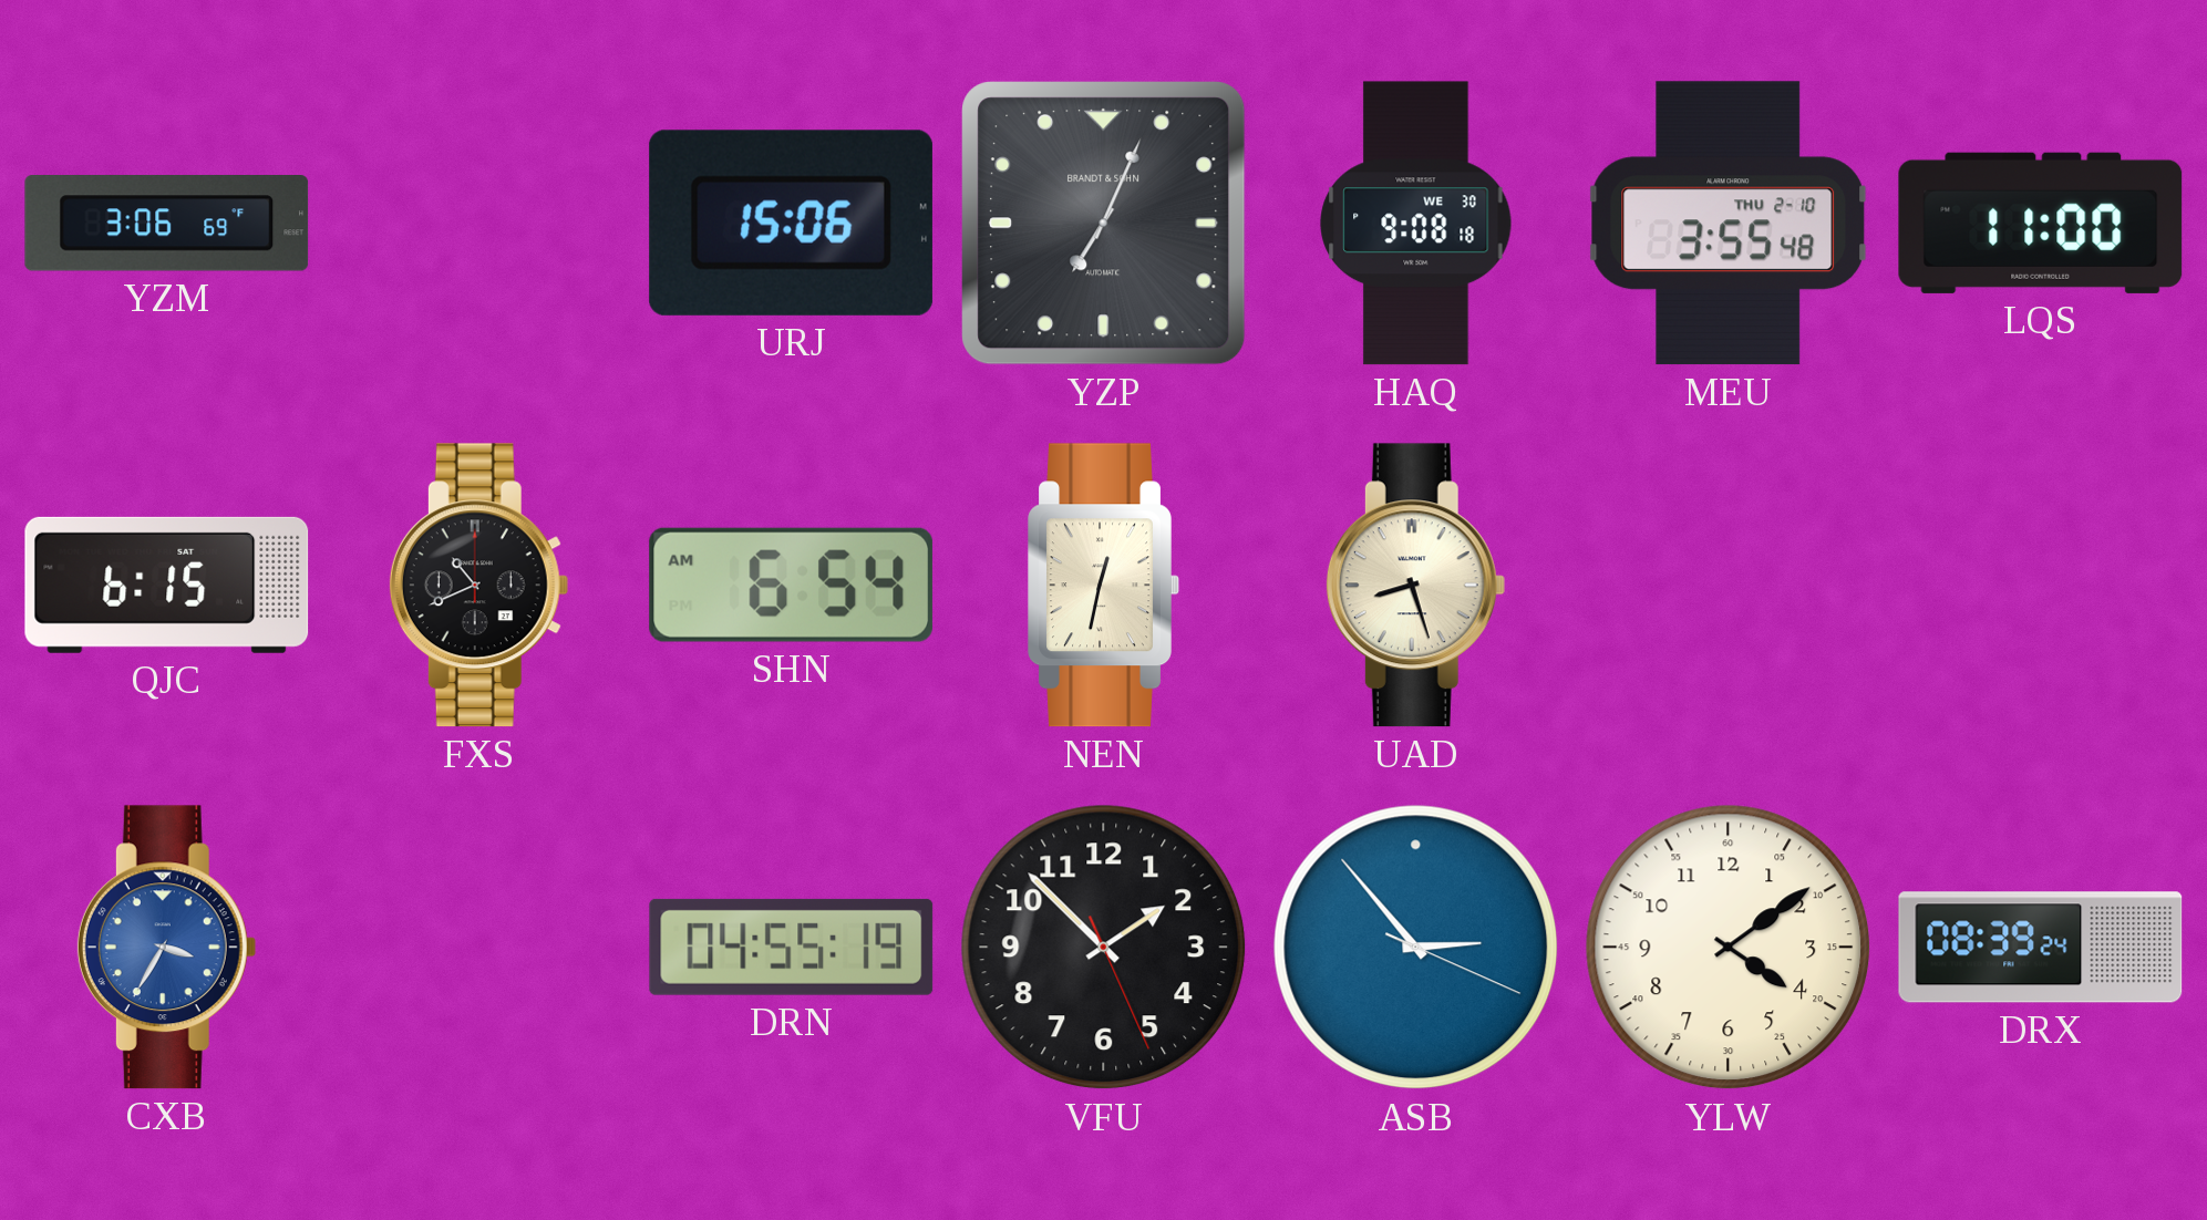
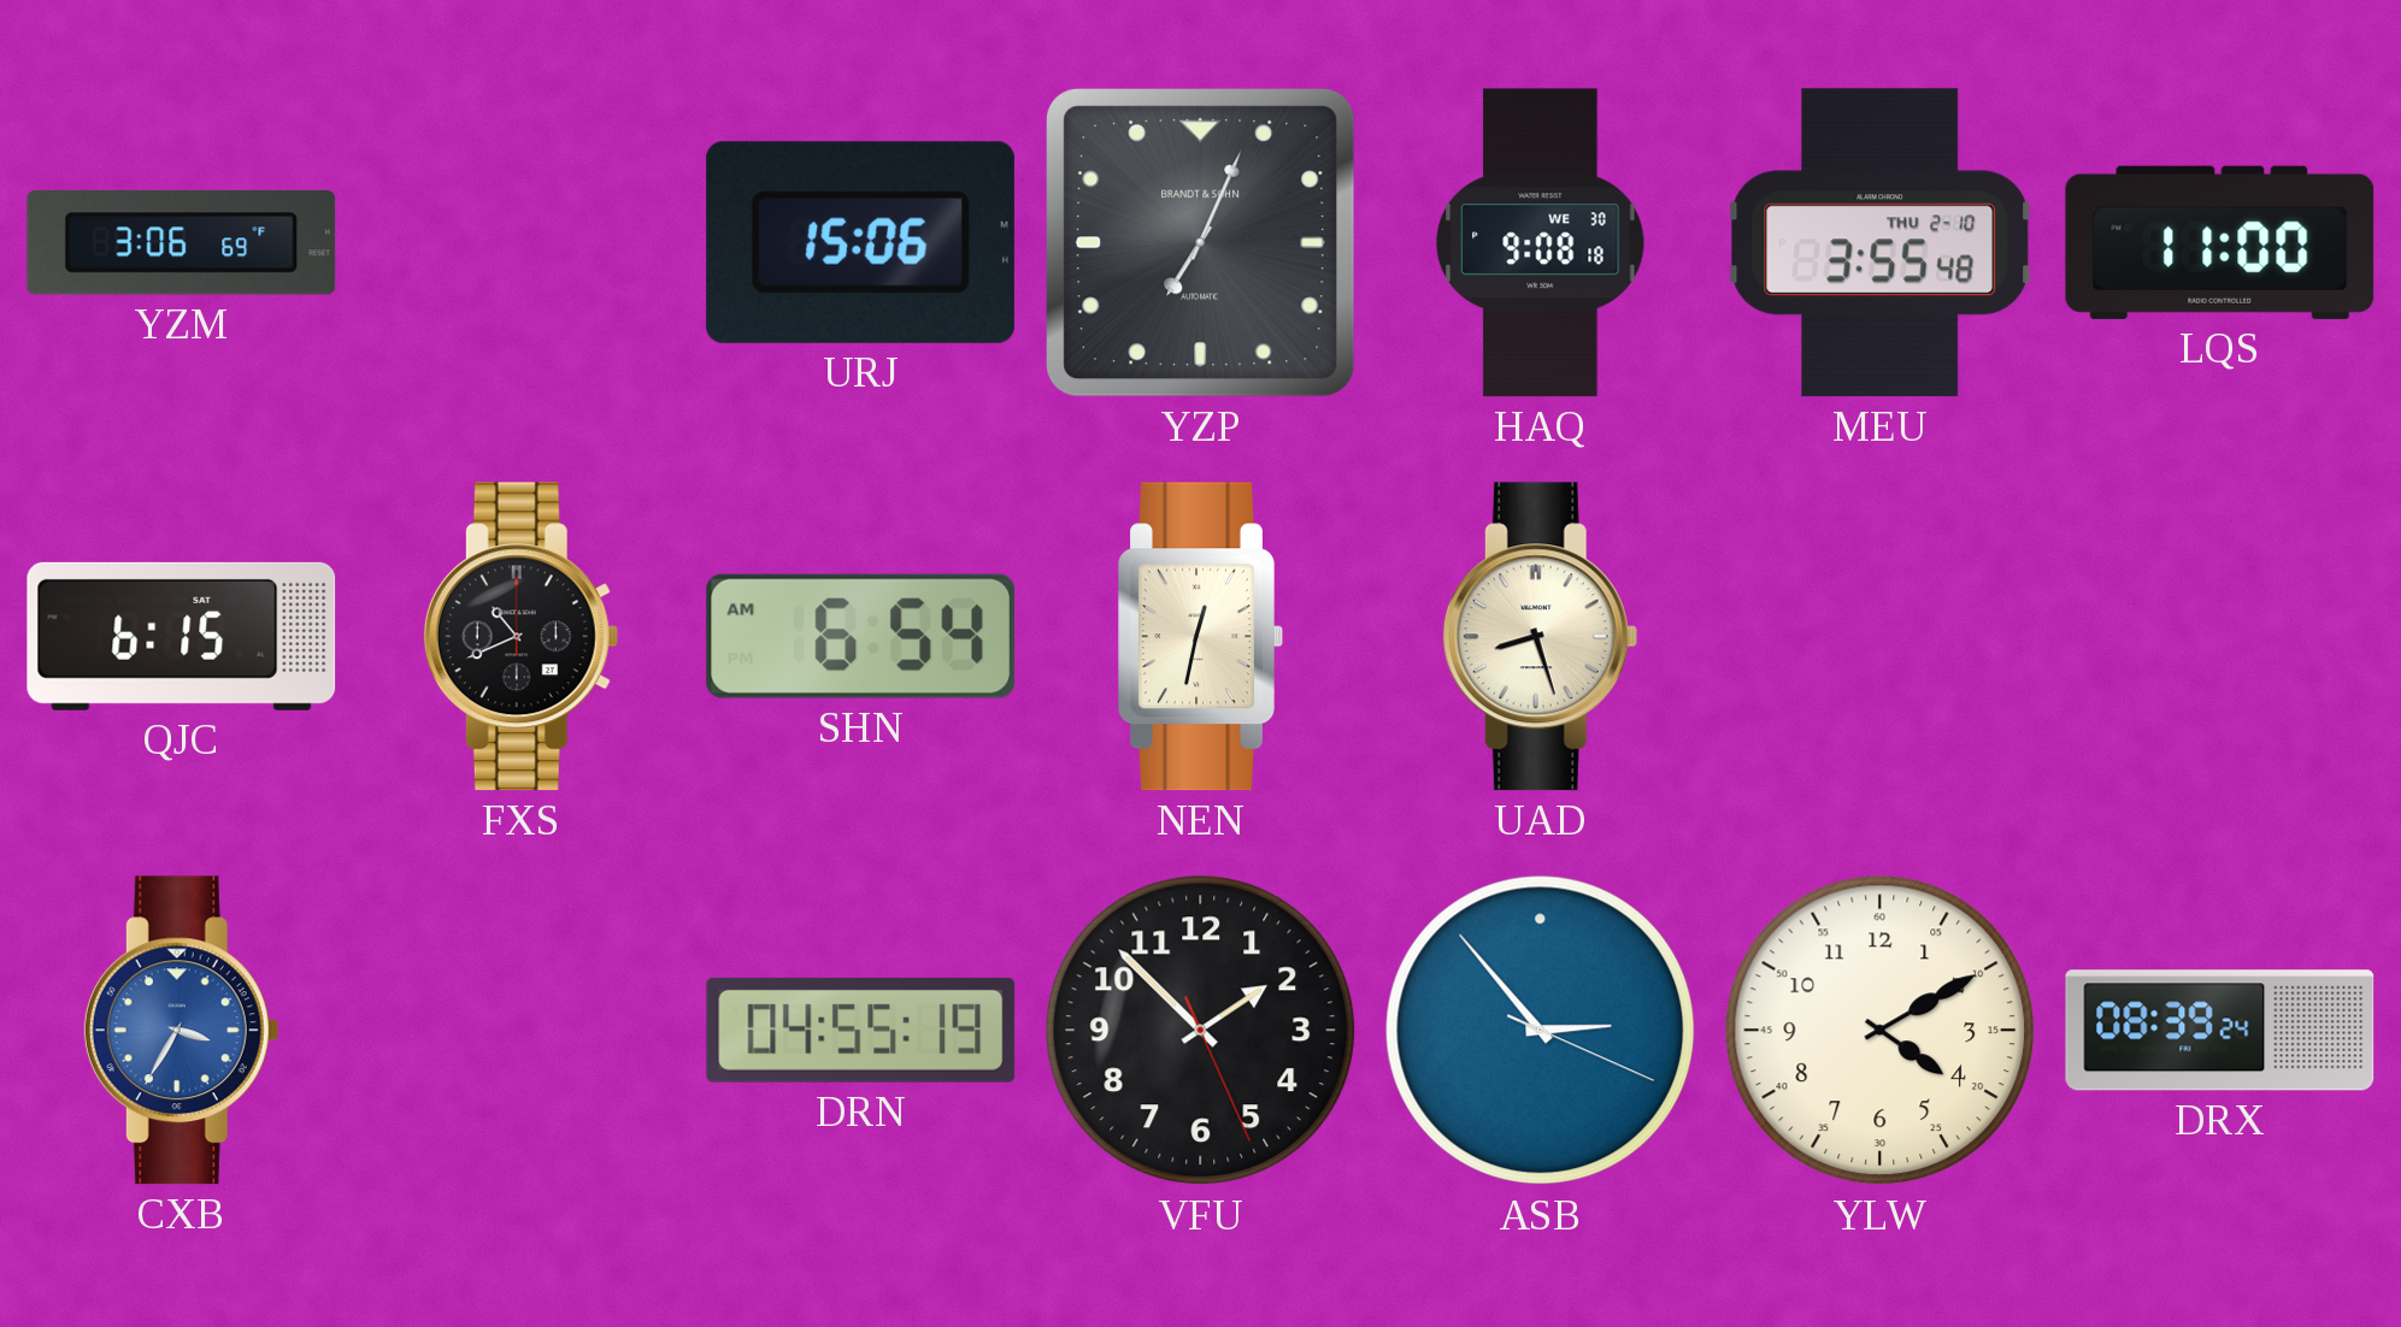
YLW: 4:09 -> 4:10 (1881, 1031)
